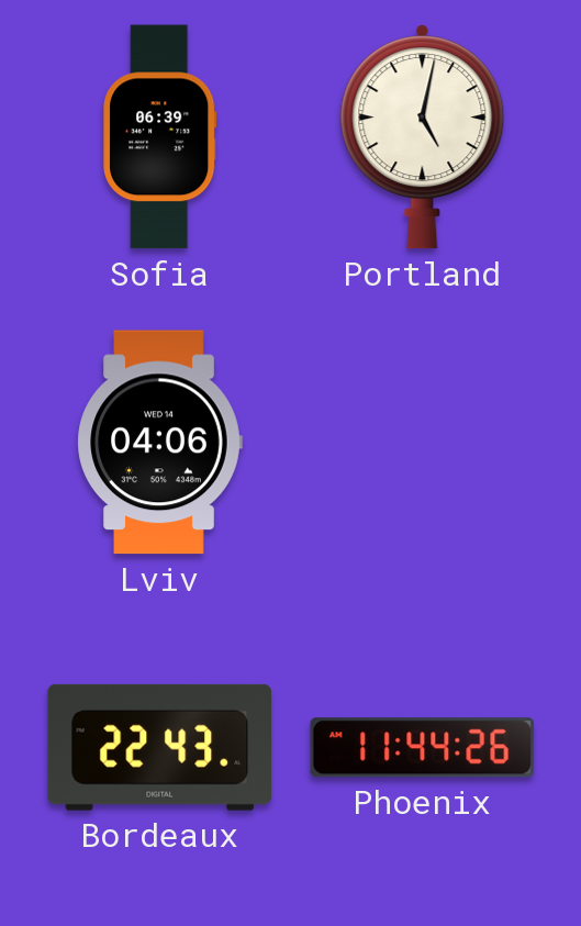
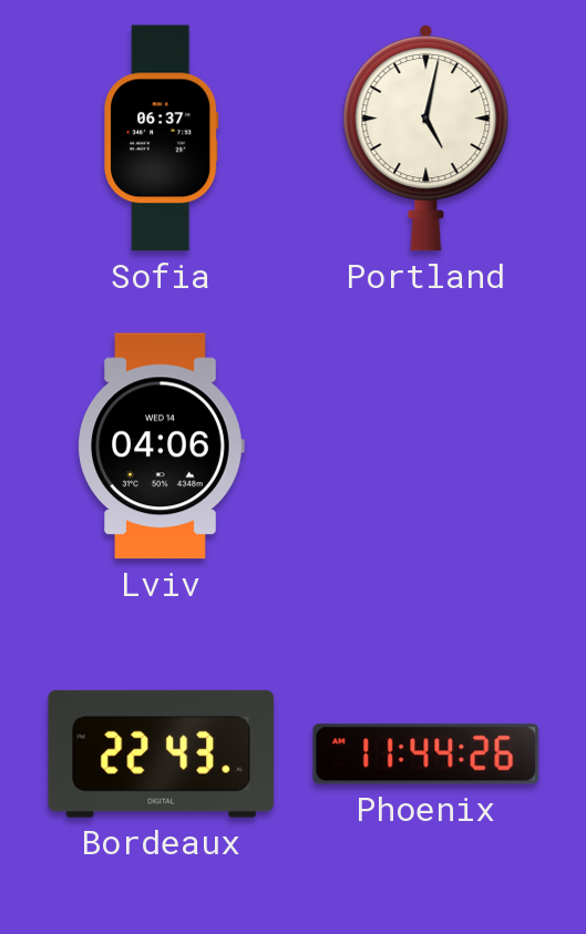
Sofia: 06:39 -> 06:37 (162, 138)
